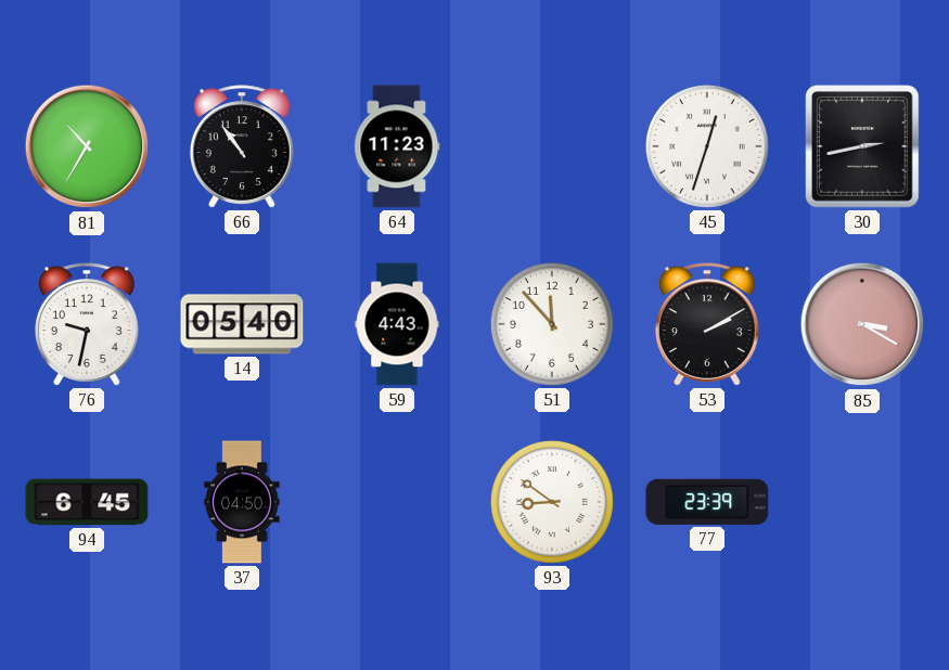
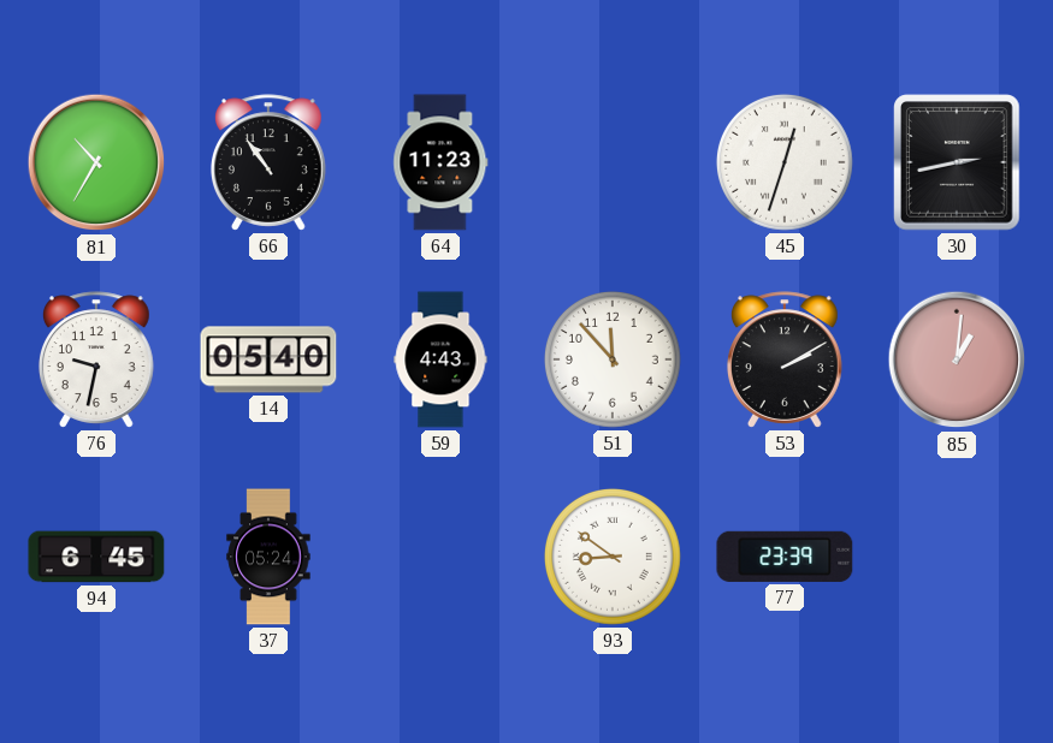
85: 3:20 -> 1:01 (957, 359)
37: 04:50 -> 05:24 (268, 557)
